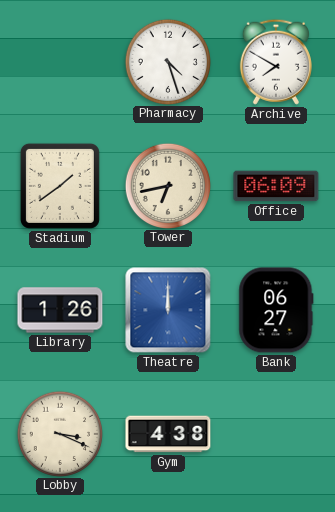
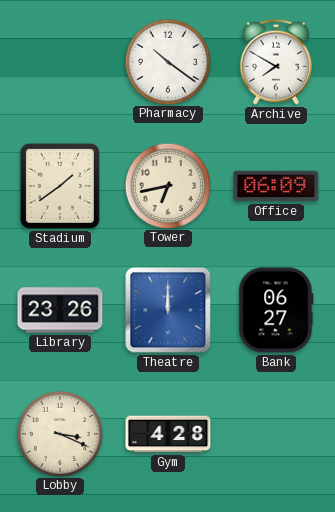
Pharmacy: 4:27 -> 10:21 (167, 61)
Library: 1:26 -> 23:26 (60, 310)
Gym: 4:38 -> 4:28 (168, 434)
